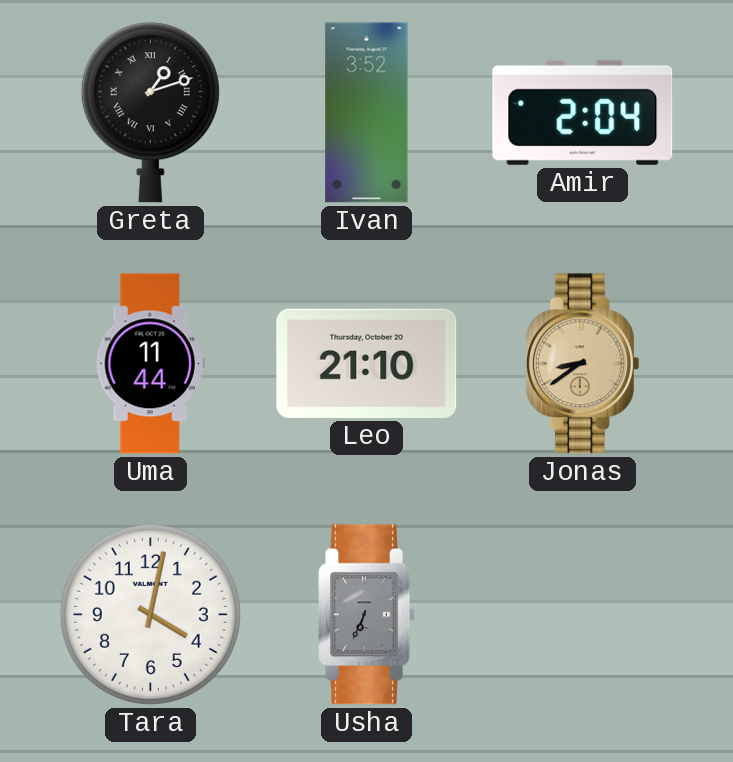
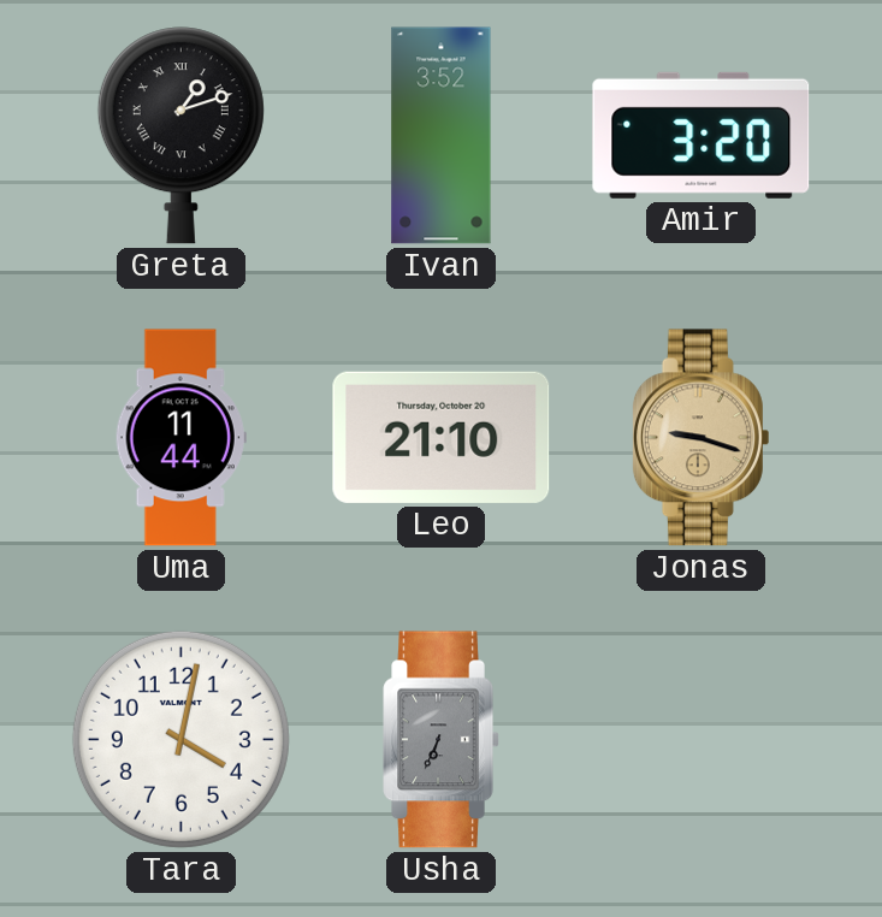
Amir: 2:04 -> 3:20 (702, 135)
Jonas: 8:39 -> 9:18 (700, 438)
